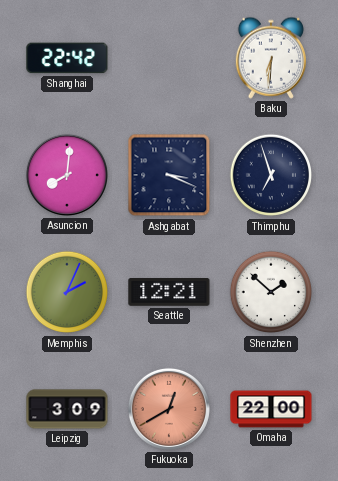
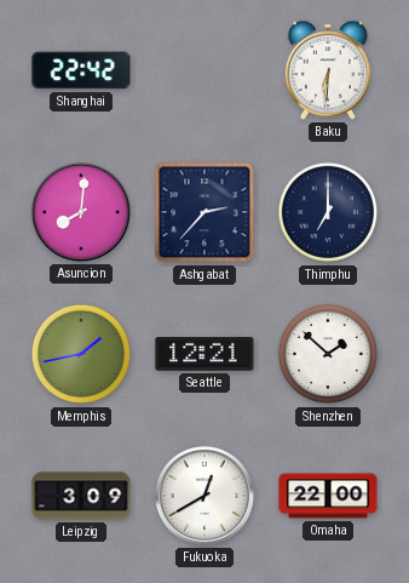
Ashgabat: 3:19 -> 2:37 (204, 212)
Thimphu: 6:57 -> 7:00 (328, 212)
Memphis: 2:04 -> 1:43 (81, 354)
Fukuoka dial: salmon -> white (204, 496)
